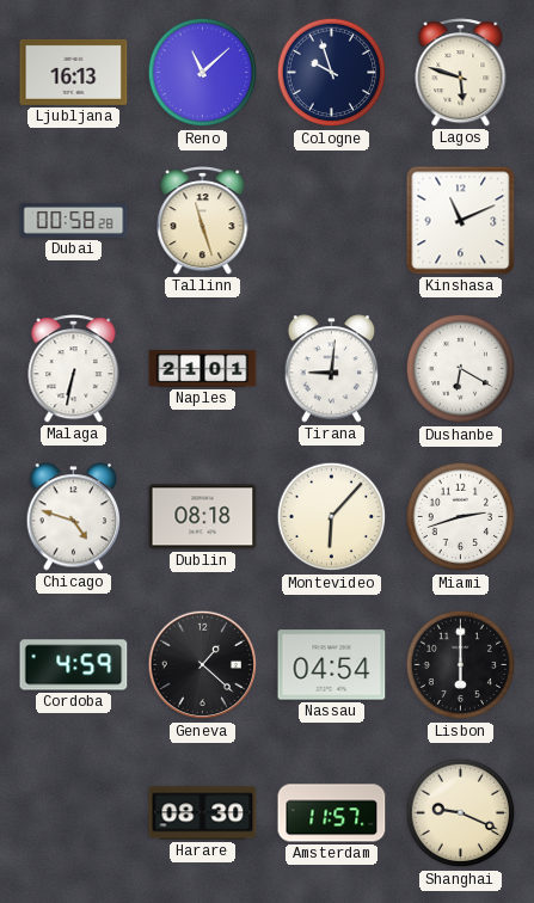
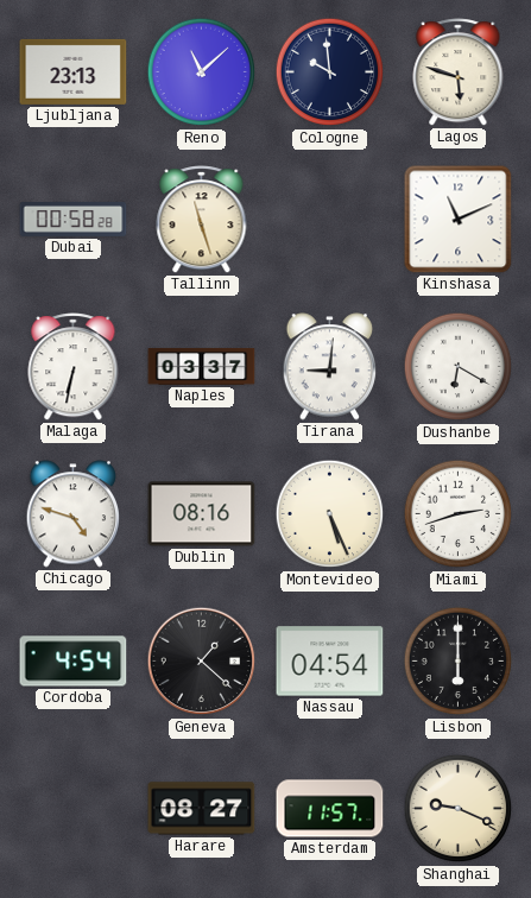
Ljubljana: 16:13 -> 23:13 (74, 71)
Cologne: 9:57 -> 9:59 (330, 72)
Naples: 21:01 -> 03:37 (202, 366)
Dublin: 08:18 -> 08:16 (202, 514)
Montevideo: 6:07 -> 5:26 (330, 514)
Cordoba: 4:59 -> 4:54 (74, 662)
Harare: 08:30 -> 08:27 (202, 809)
